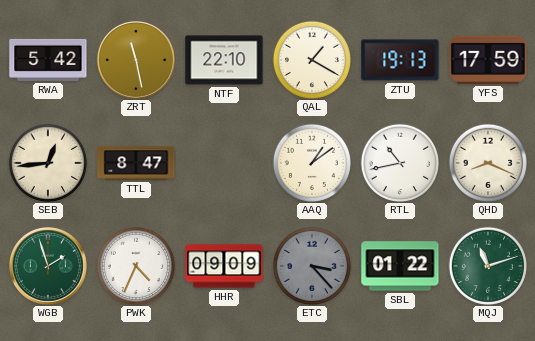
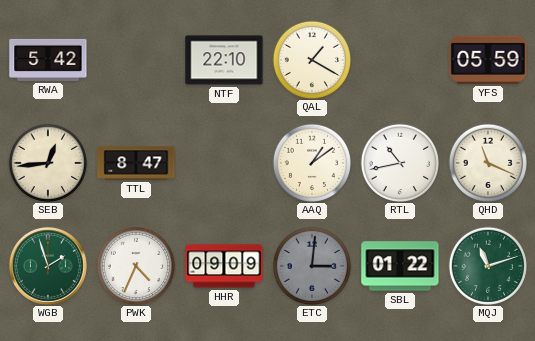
ZRT: 11:28 -> none (136, 60)
ZTU: 19:13 -> none (400, 60)
YFS: 17:59 -> 05:59 (488, 60)
QHD: 8:19 -> 11:19 (487, 162)
ETC: 3:23 -> 3:01 (311, 265)
